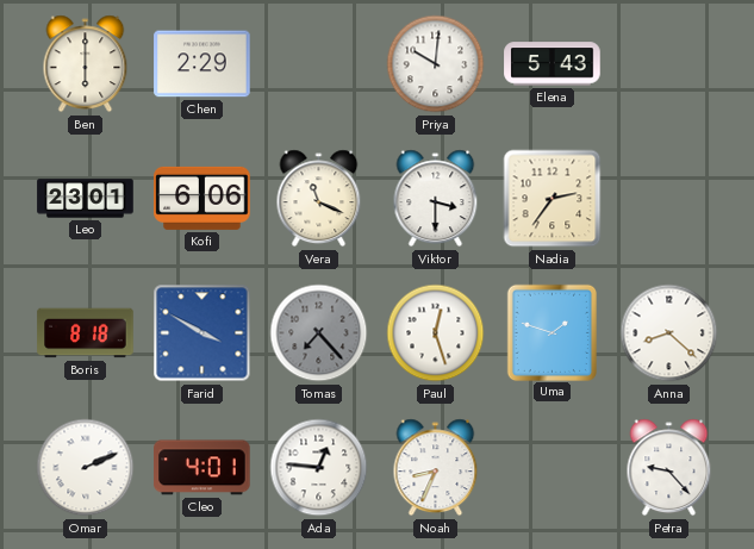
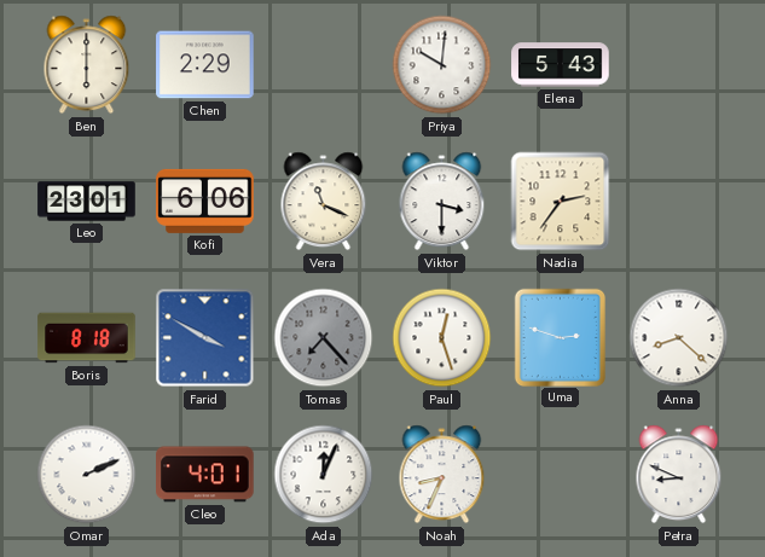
Uma: 1:48 -> 2:48 (560, 337)
Ada: 12:46 -> 12:04 (324, 475)
Petra: 9:23 -> 8:49 (679, 475)
